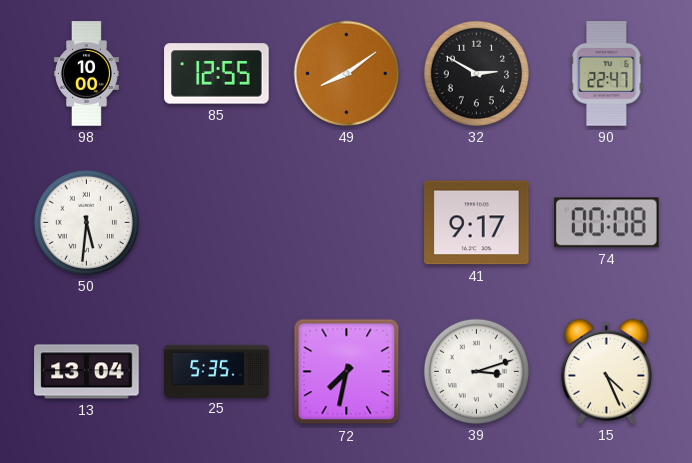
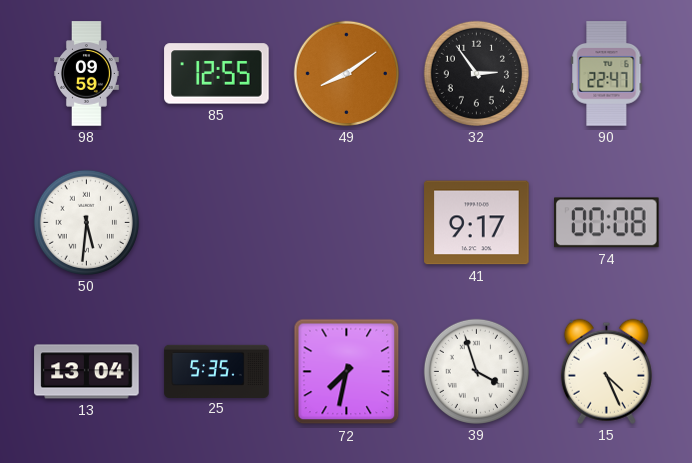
98: 10:00 -> 09:59 (87, 74)
32: 2:50 -> 2:54 (476, 73)
39: 3:12 -> 3:57 (476, 371)
